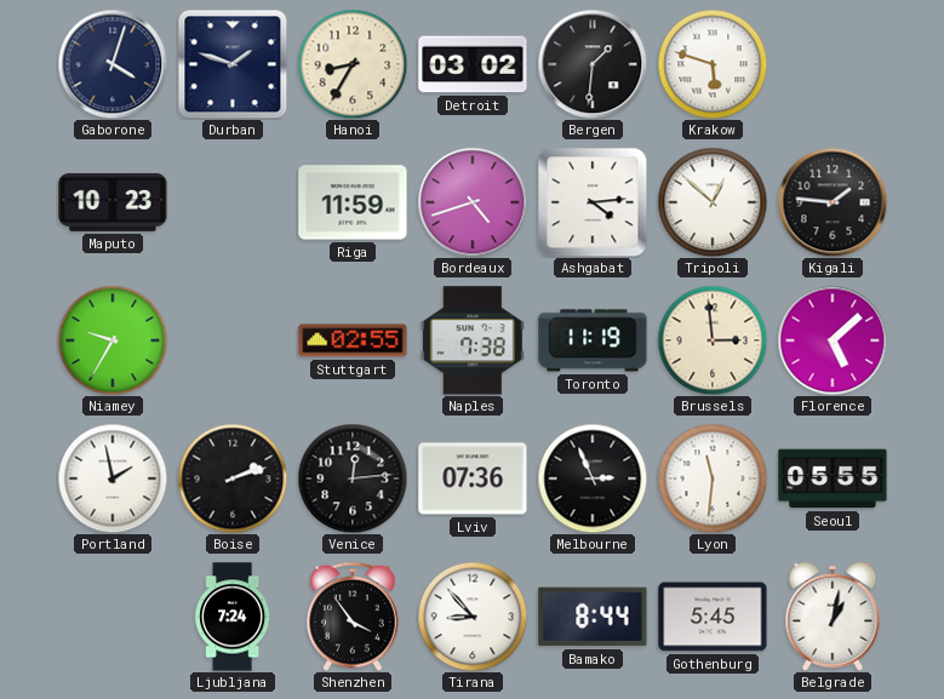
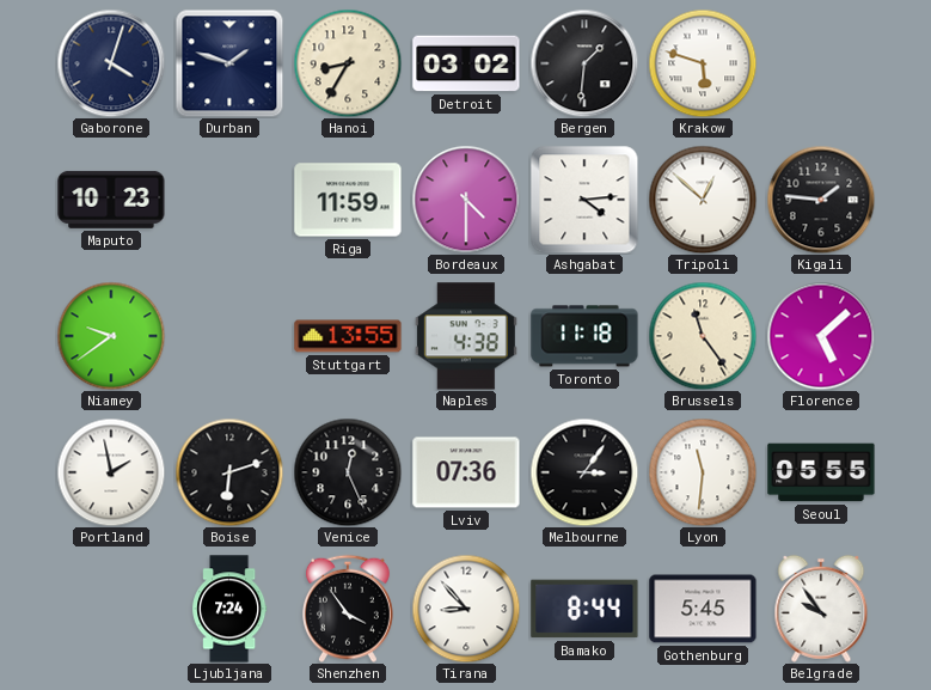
Bordeaux: 4:42 -> 4:30 (466, 200)
Niamey: 9:35 -> 9:39 (111, 336)
Stuttgart: 02:55 -> 13:55 (348, 336)
Naples: 7:38 -> 4:38 (466, 336)
Toronto: 11:19 -> 11:18 (584, 336)
Brussels: 2:59 -> 11:24 (703, 336)
Boise: 2:12 -> 6:12 (229, 472)
Venice: 12:14 -> 12:26 (348, 472)
Melbourne: 2:56 -> 3:06 (584, 472)
Belgrade: 1:02 -> 9:54 (821, 609)
